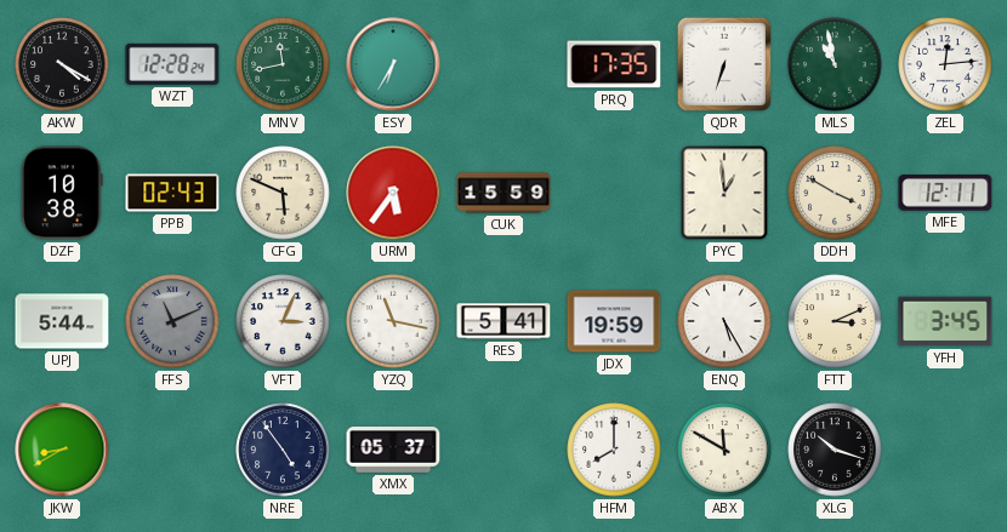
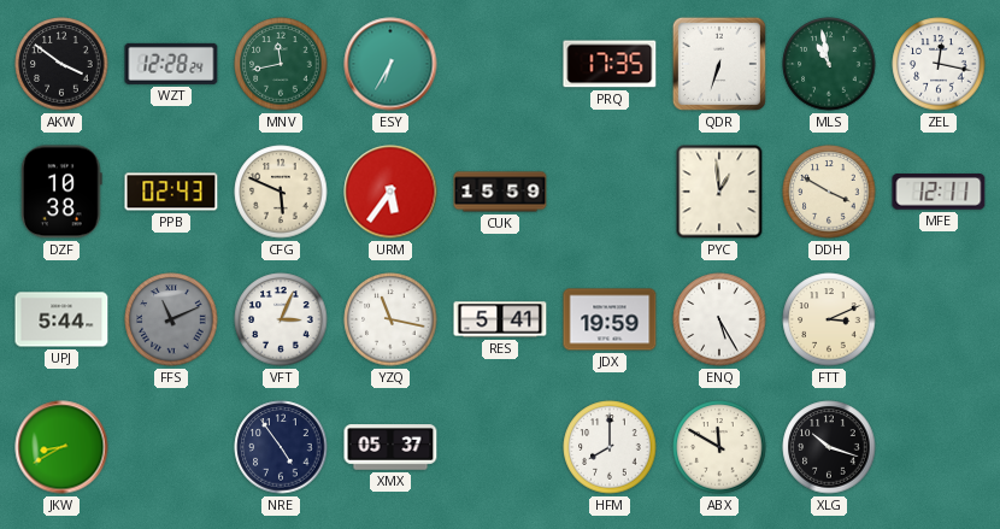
AKW: 4:20 -> 3:51 (61, 64)
ZEL: 12:14 -> 12:17 (939, 64)
YFH: 3:45 -> none (945, 321)
